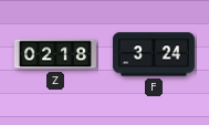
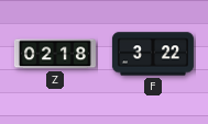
F: 3:24 -> 3:22 (153, 54)
